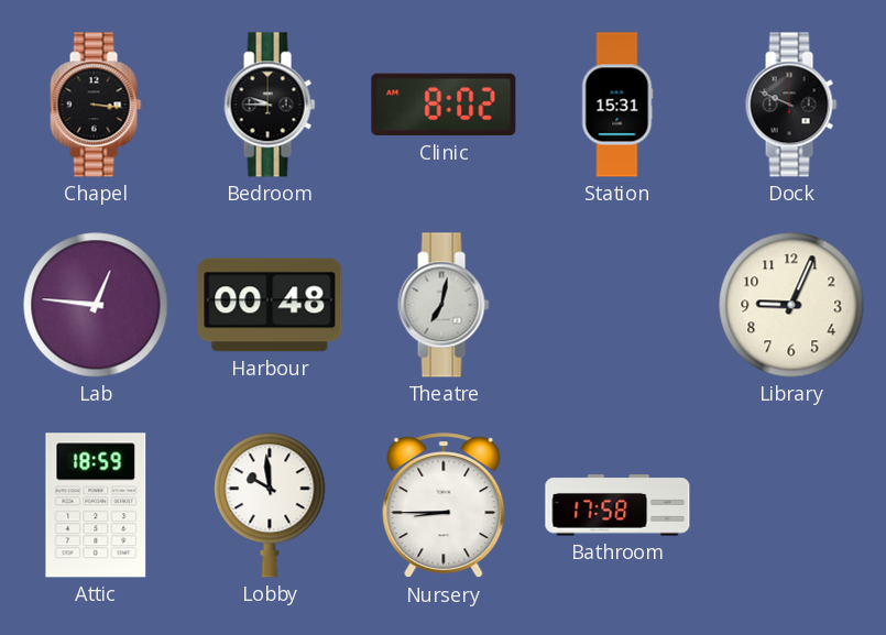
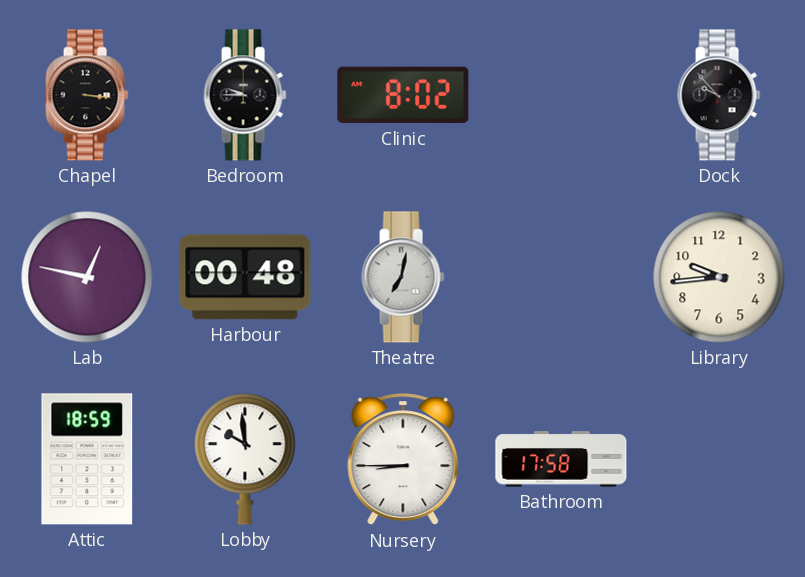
Station: 15:31 -> none (617, 105)
Dock: 9:49 -> 9:53 (719, 95)
Lab: 12:46 -> 12:47 (87, 277)
Library: 9:04 -> 9:44 (719, 277)
